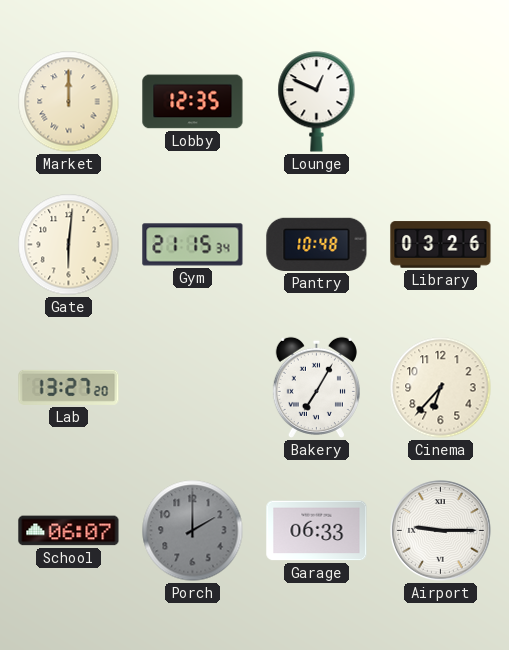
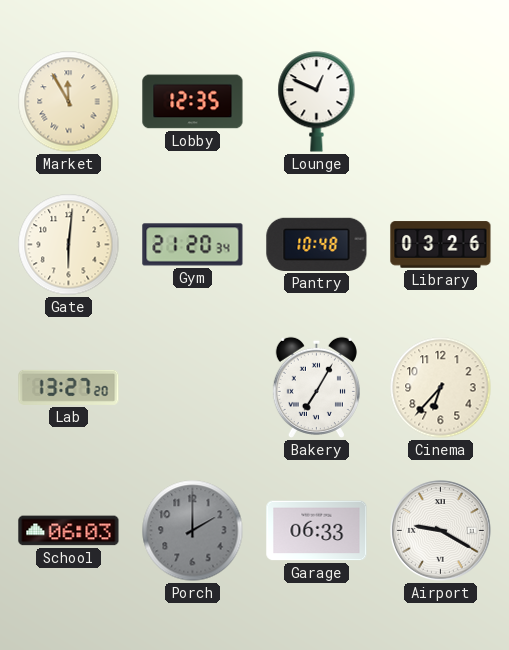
Market: 12:00 -> 11:55 (69, 102)
Gym: 21:15 -> 21:20 (193, 245)
School: 06:07 -> 06:03 (69, 531)
Airport: 9:15 -> 9:20 (441, 531)
